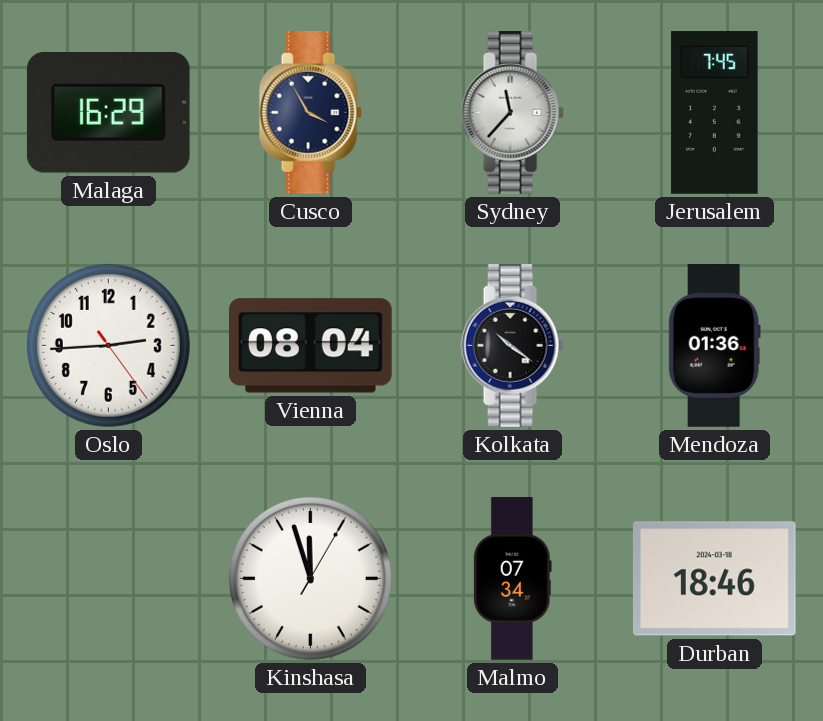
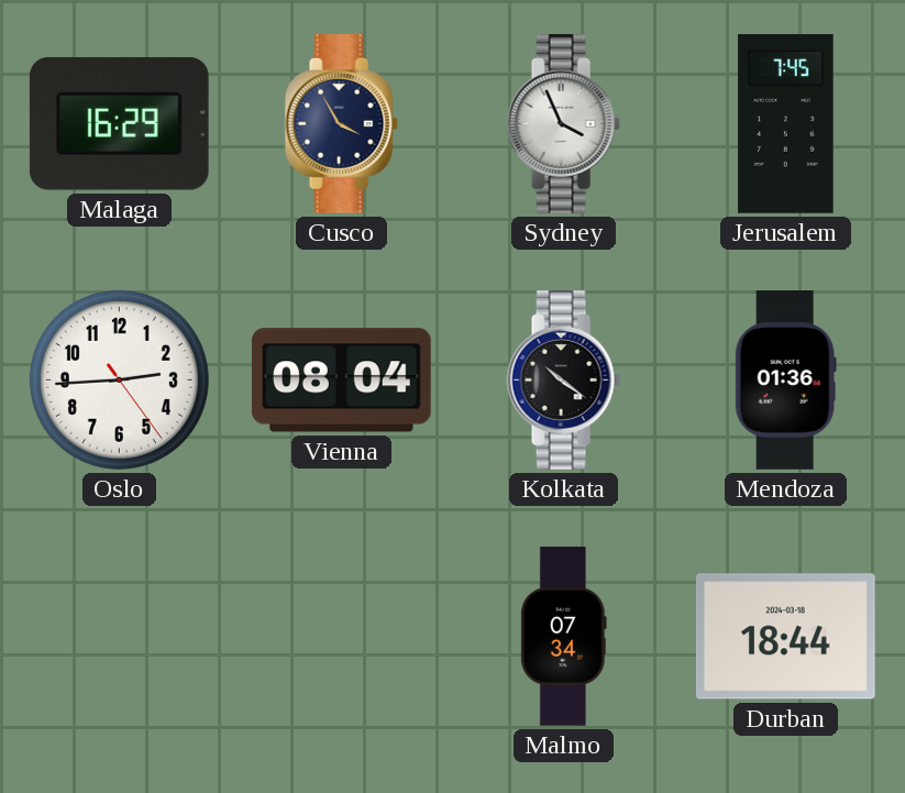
Sydney: 11:37 -> 3:56 (563, 124)
Kinshasa: 11:57 -> none (310, 578)
Durban: 18:46 -> 18:44 (785, 637)
